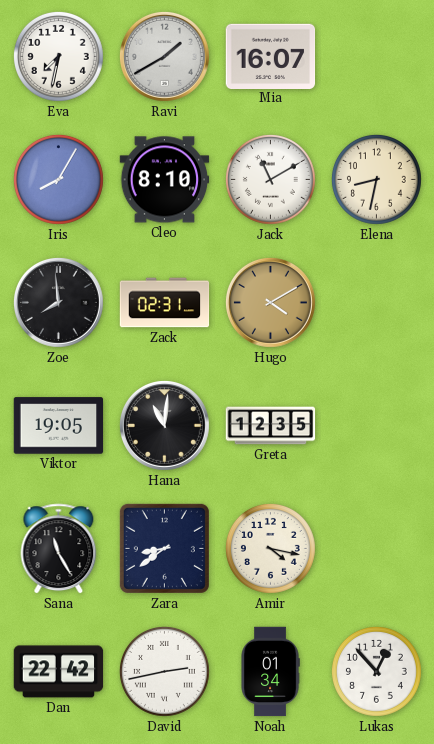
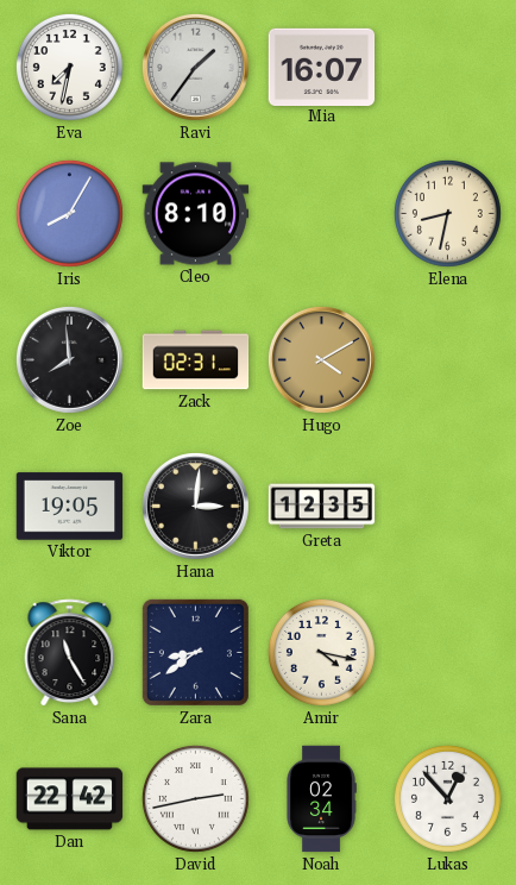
Ravi: 1:40 -> 1:36 (195, 67)
Jack: 11:10 -> none (270, 179)
Hana: 11:01 -> 3:01 (195, 506)
Noah: 01:34 -> 02:34 (321, 799)
